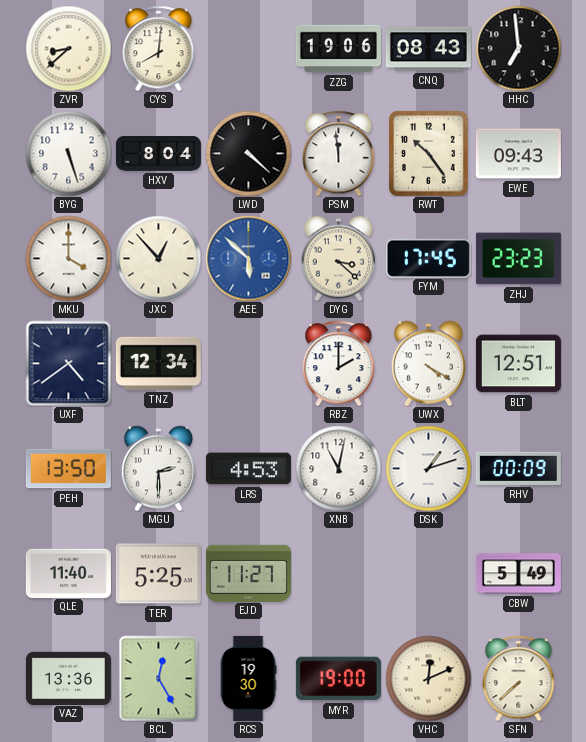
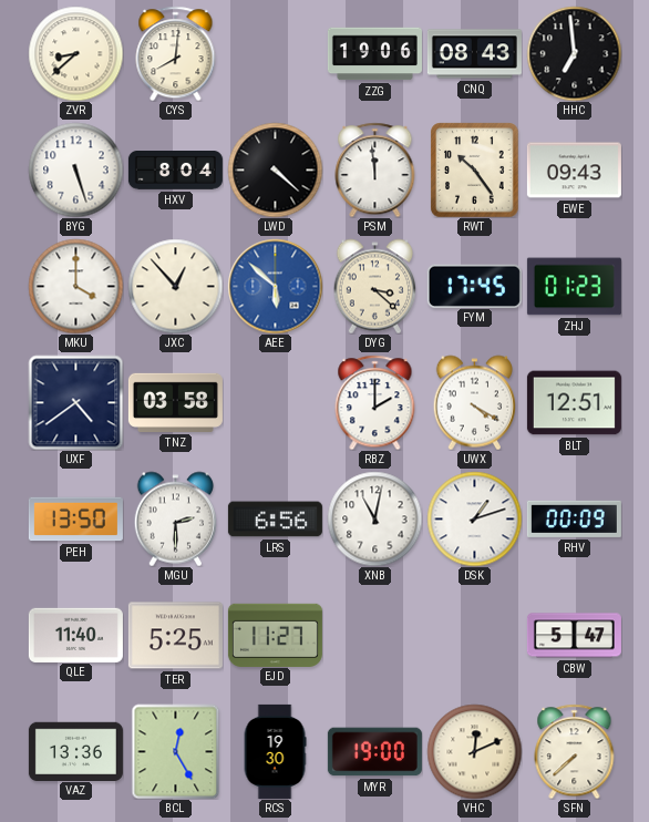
ZHJ: 23:23 -> 01:23 (574, 287)
TNZ: 12:34 -> 03:58 (175, 402)
LRS: 4:53 -> 6:56 (275, 520)
CBW: 5:49 -> 5:47 (574, 636)
